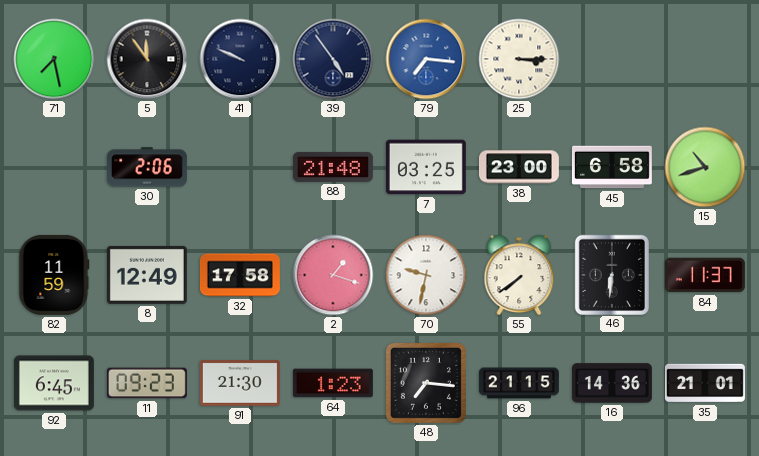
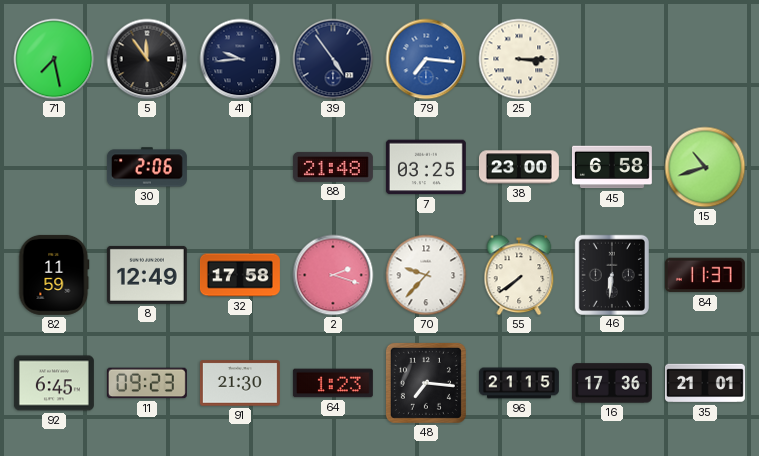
41: 9:49 -> 9:44 (240, 59)
2: 1:18 -> 2:18 (333, 275)
70: 9:32 -> 9:37 (426, 275)
16: 14:36 -> 17:36 (612, 383)
